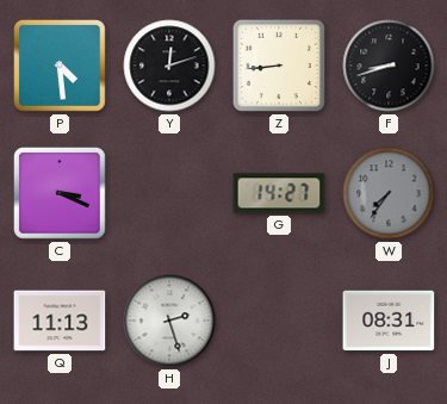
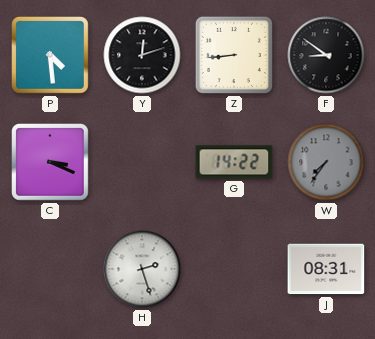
F: 8:42 -> 8:51 (326, 55)
G: 14:27 -> 14:22 (234, 162)
Q: 11:13 -> none (60, 321)
